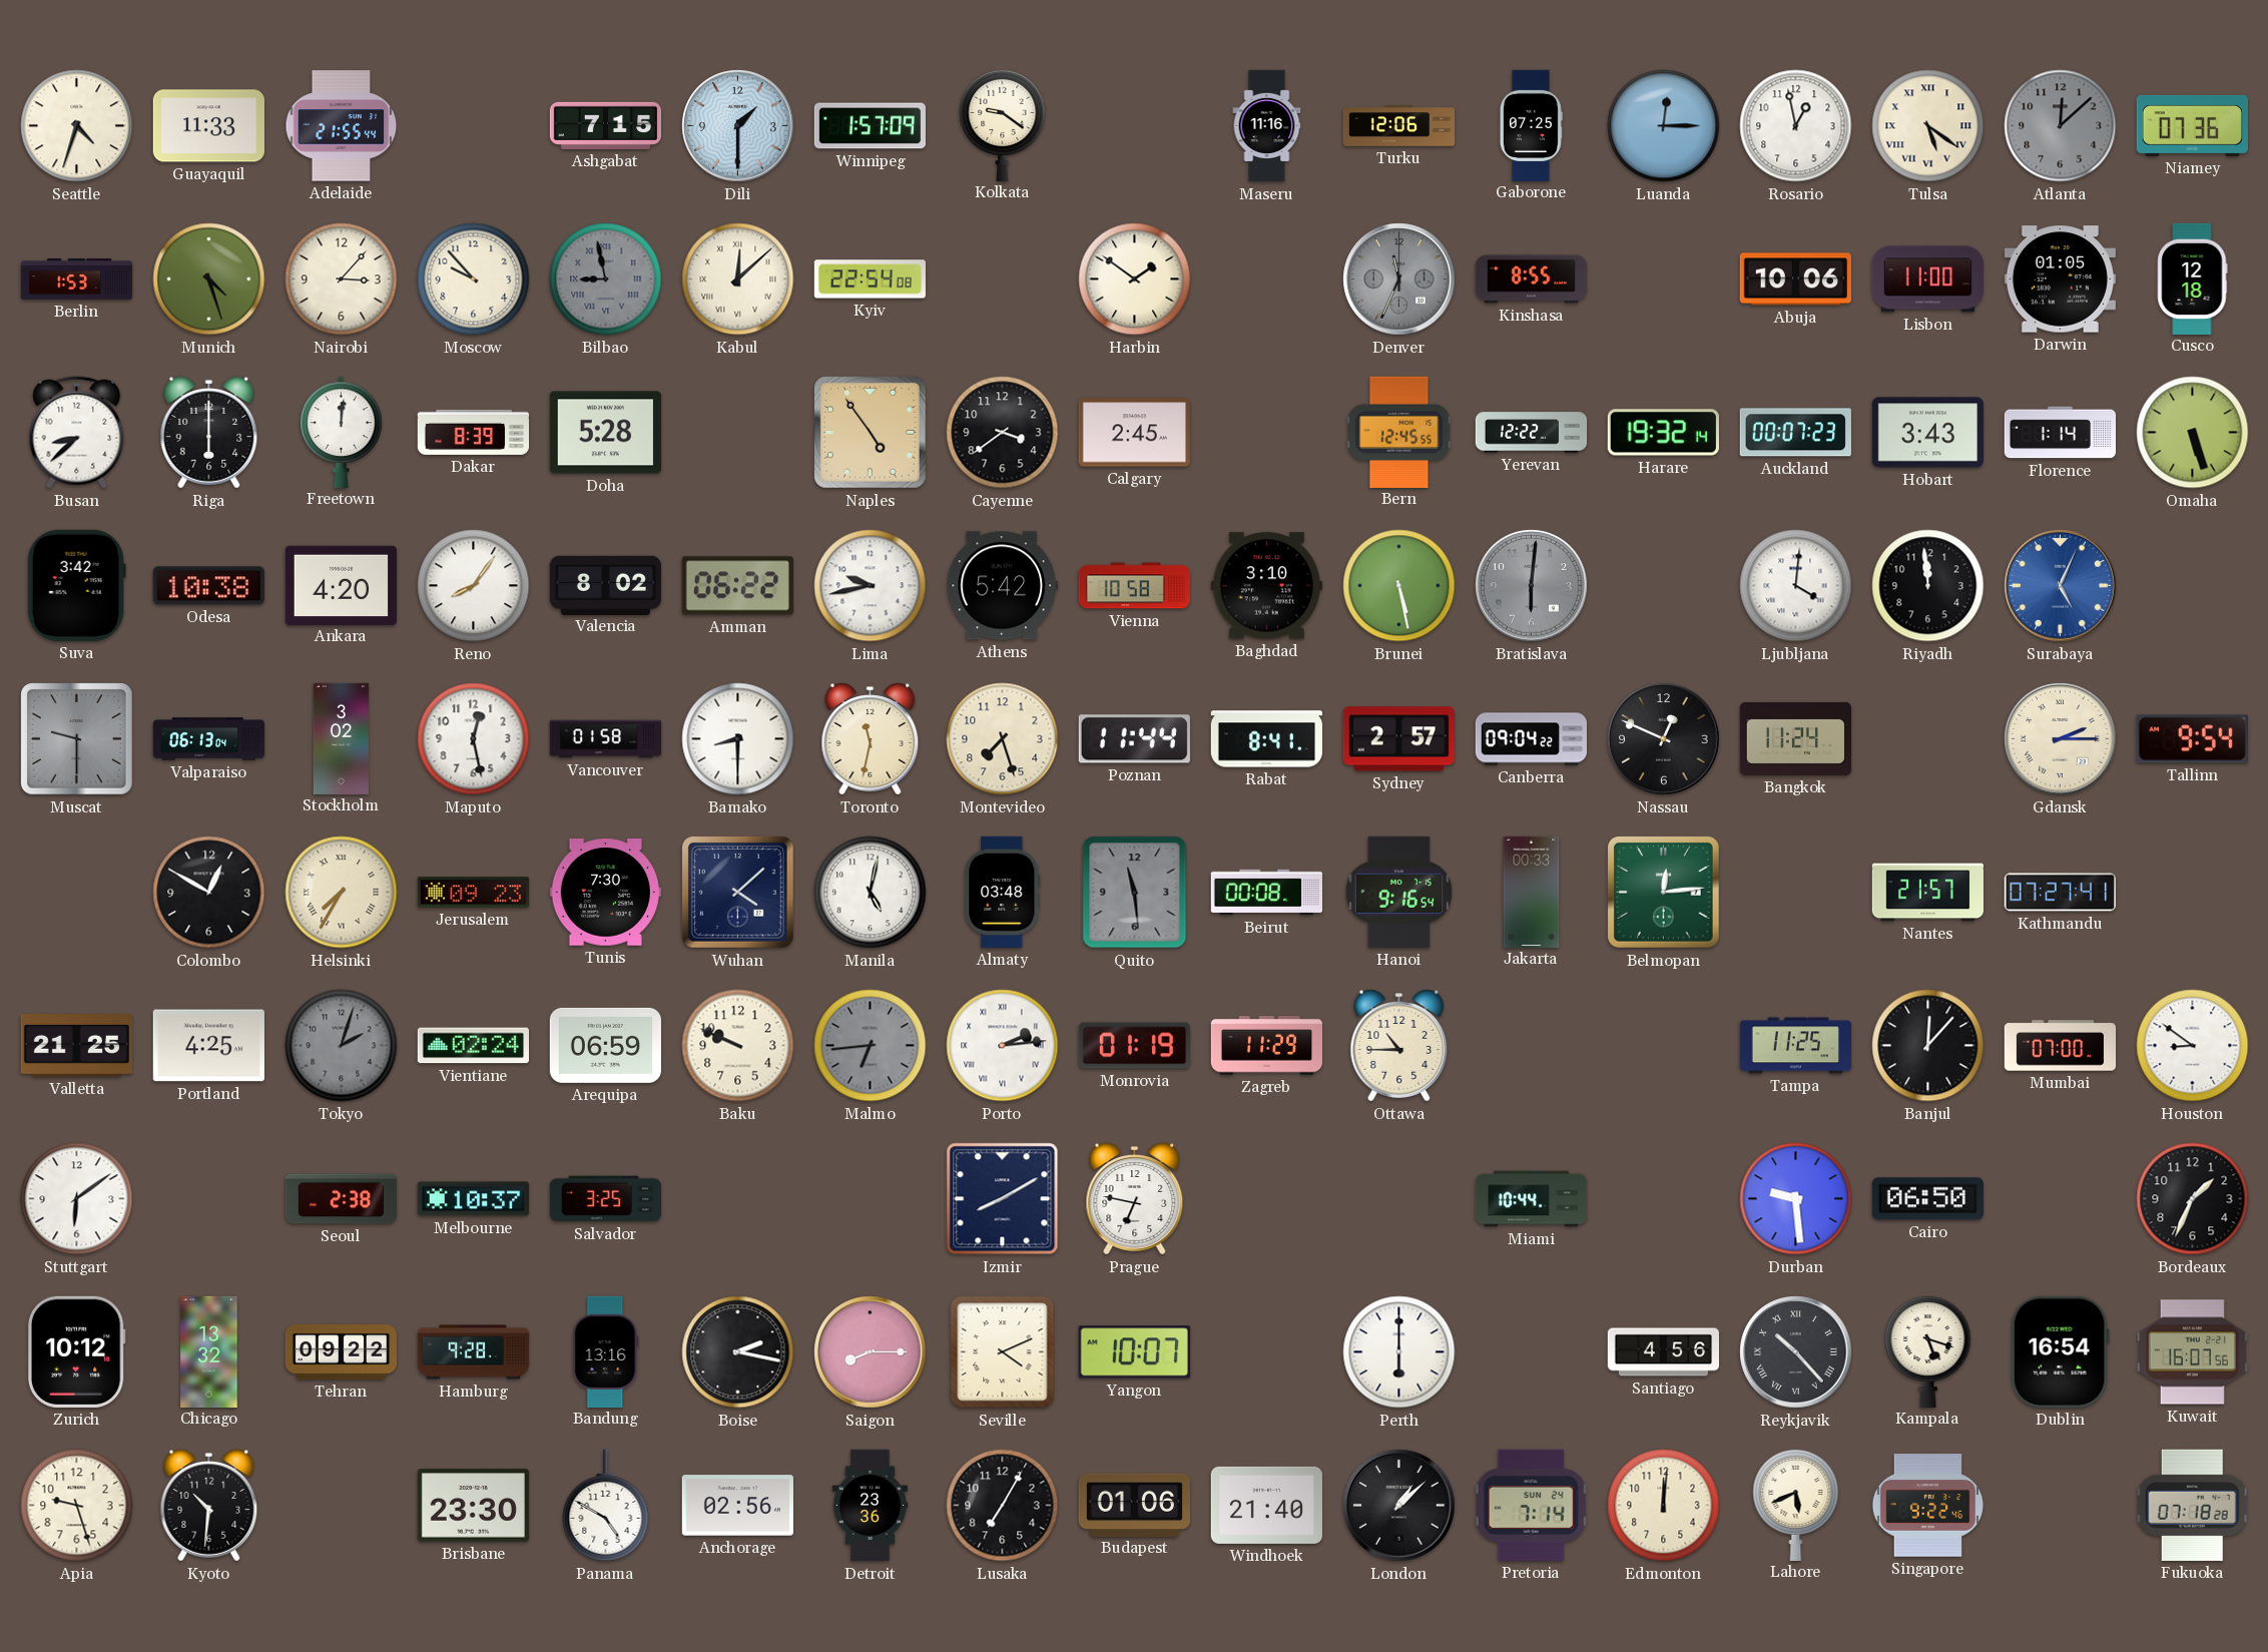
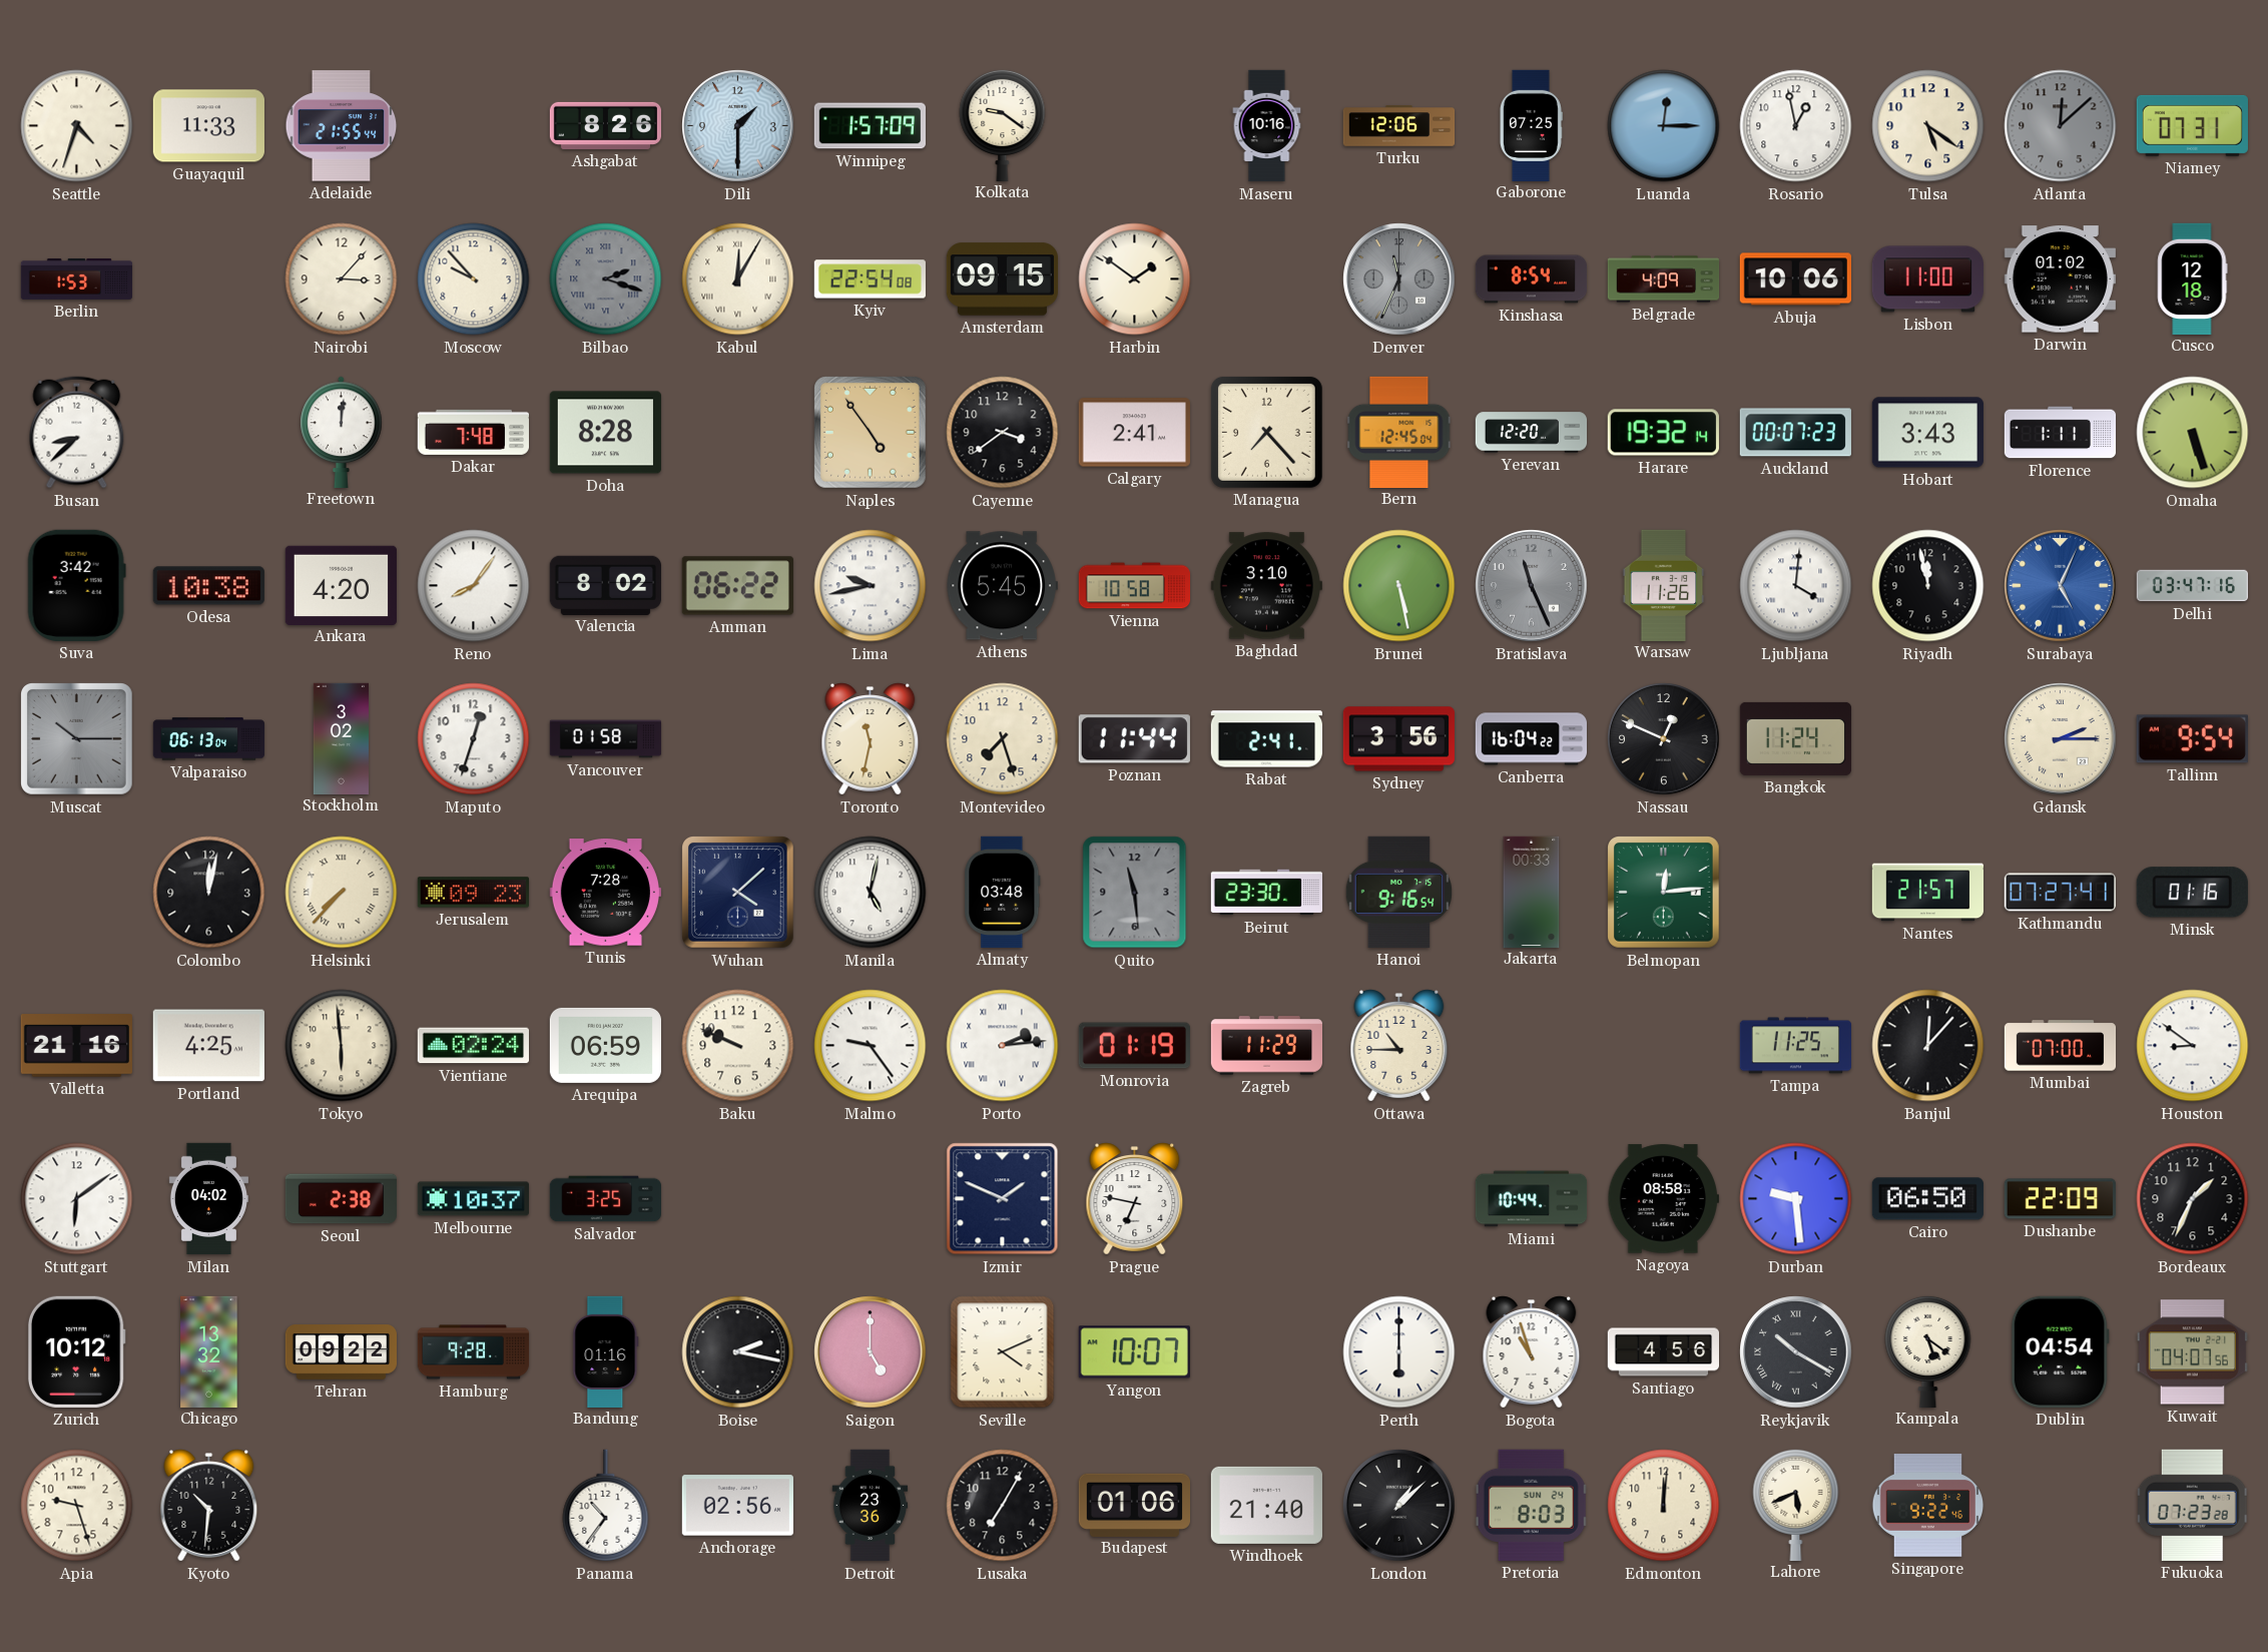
Ashgabat: 7:15 -> 8:26 (605, 125)
Maseru: 11:16 -> 10:16 (1267, 126)
Tulsa numerals: Roman -> Arabic (1928, 126)
Niamey: 07:36 -> 07:31 (2192, 125)
Munich: 4:27 -> none (209, 280)
Bilbao: 8:58 -> 2:18 (606, 280)
Kabul: 12:08 -> 12:05 (738, 280)
Amsterdam: none -> 09:15 (1002, 280)
Kinshasa: 8:55 -> 8:54 (1532, 280)
Belgrade: none -> 4:09 (1664, 280)
Darwin: 01:05 -> 01:02 (2060, 280)
Riga: 6:00 -> none (209, 433)
Dakar: 8:39 -> 7:48 (473, 432)
Doha: 5:28 -> 8:28 (605, 433)
Calgary: 2:45 -> 2:41 (1134, 433)
Managua: none -> 7:23 (1266, 432)
Bern: 12:45:55 -> 12:45:04 (1399, 432)
Yerevan: 12:22 -> 12:20 (1532, 433)
Florence: 1:14 -> 1:11 (2061, 433)
Athens: 5:42 -> 5:45 (1002, 586)
Bratislava: 6:01 -> 11:26 (1532, 586)
Warsaw: none -> 11:26 (1664, 585)
Riyadh: 11:59 -> 11:58 (1928, 586)
Delhi: none -> 03:47 (2192, 586)
Muscat: 9:30 -> 10:15 (77, 739)
Maputo: 12:28 -> 12:33 (474, 739)
Bamako: 8:30 -> none (738, 739)
Rabat: 8:41 -> 2:41 (1266, 739)
Sydney: 2:57 -> 3:56 (1398, 739)
Canberra: 09:04 -> 16:04 (1531, 739)
Colombo: 12:50 -> 12:02 (209, 893)
Helsinki: 7:35 -> 7:37 (342, 893)
Tunis: 7:30 -> 7:28 (605, 893)
Beirut: 00:08 -> 23:30 (1266, 893)
Minsk: none -> 01:16 (2192, 893)
Valletta: 21:25 -> 21:16 (76, 1046)
Tokyo: 2:03 -> 5:59 (342, 1046)
Tokyo dial: grey -> cream (342, 1046)
Malmo: 6:44 -> 9:24 (871, 1046)
Malmo dial: grey -> white (871, 1046)
Milan: none -> 04:02 (208, 1199)
Izmir: 8:10 -> 1:49 (1003, 1199)
Nagoya: none -> 08:58 (1663, 1199)
Dushanbe: none -> 22:09 (2060, 1199)
Bandung: 13:16 -> 01:16 (606, 1351)
Saigon: 8:15 -> 5:00 (871, 1352)
Bogota: none -> 10:57 (1532, 1352)
Reykjavik: 10:23 -> 10:20 (1796, 1352)
Kampala: 5:18 -> 5:21 (1928, 1350)
Dublin: 16:54 -> 04:54 (2060, 1351)
Kuwait: 16:07 -> 04:07 (2192, 1352)
Brisbane: 23:30 -> none (473, 1506)
Panama: 4:50 -> 10:36 (606, 1506)
Pretoria: 7:14 -> 8:03 (1532, 1505)
Fukuoka: 07:18 -> 07:23 (2192, 1505)
